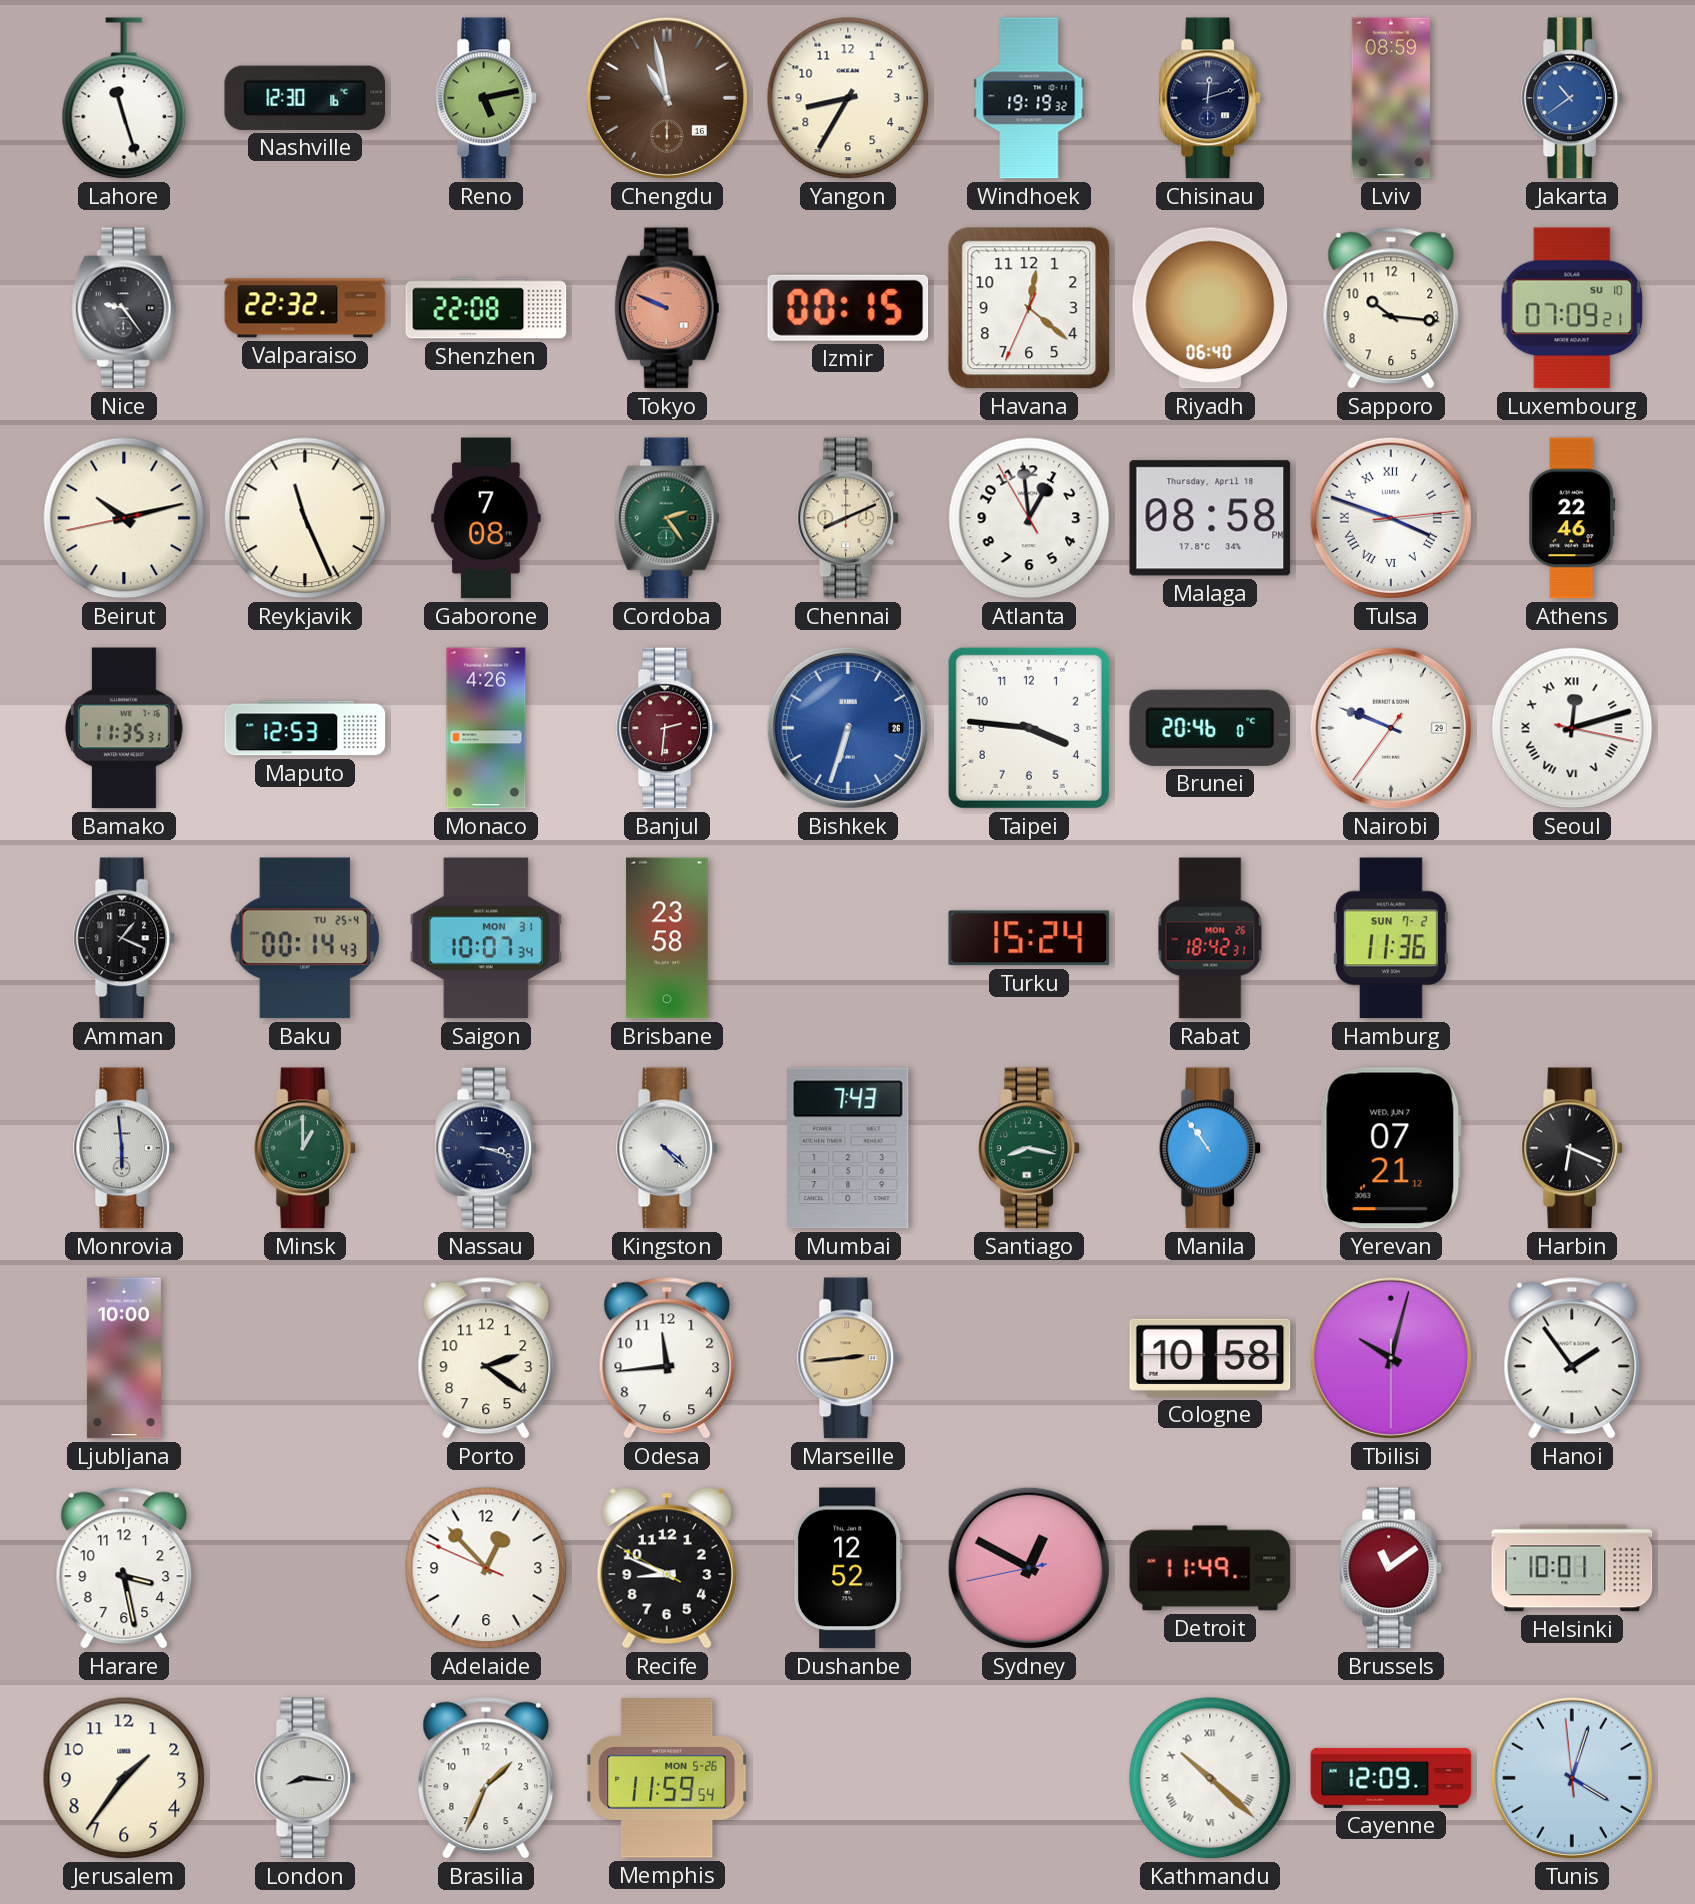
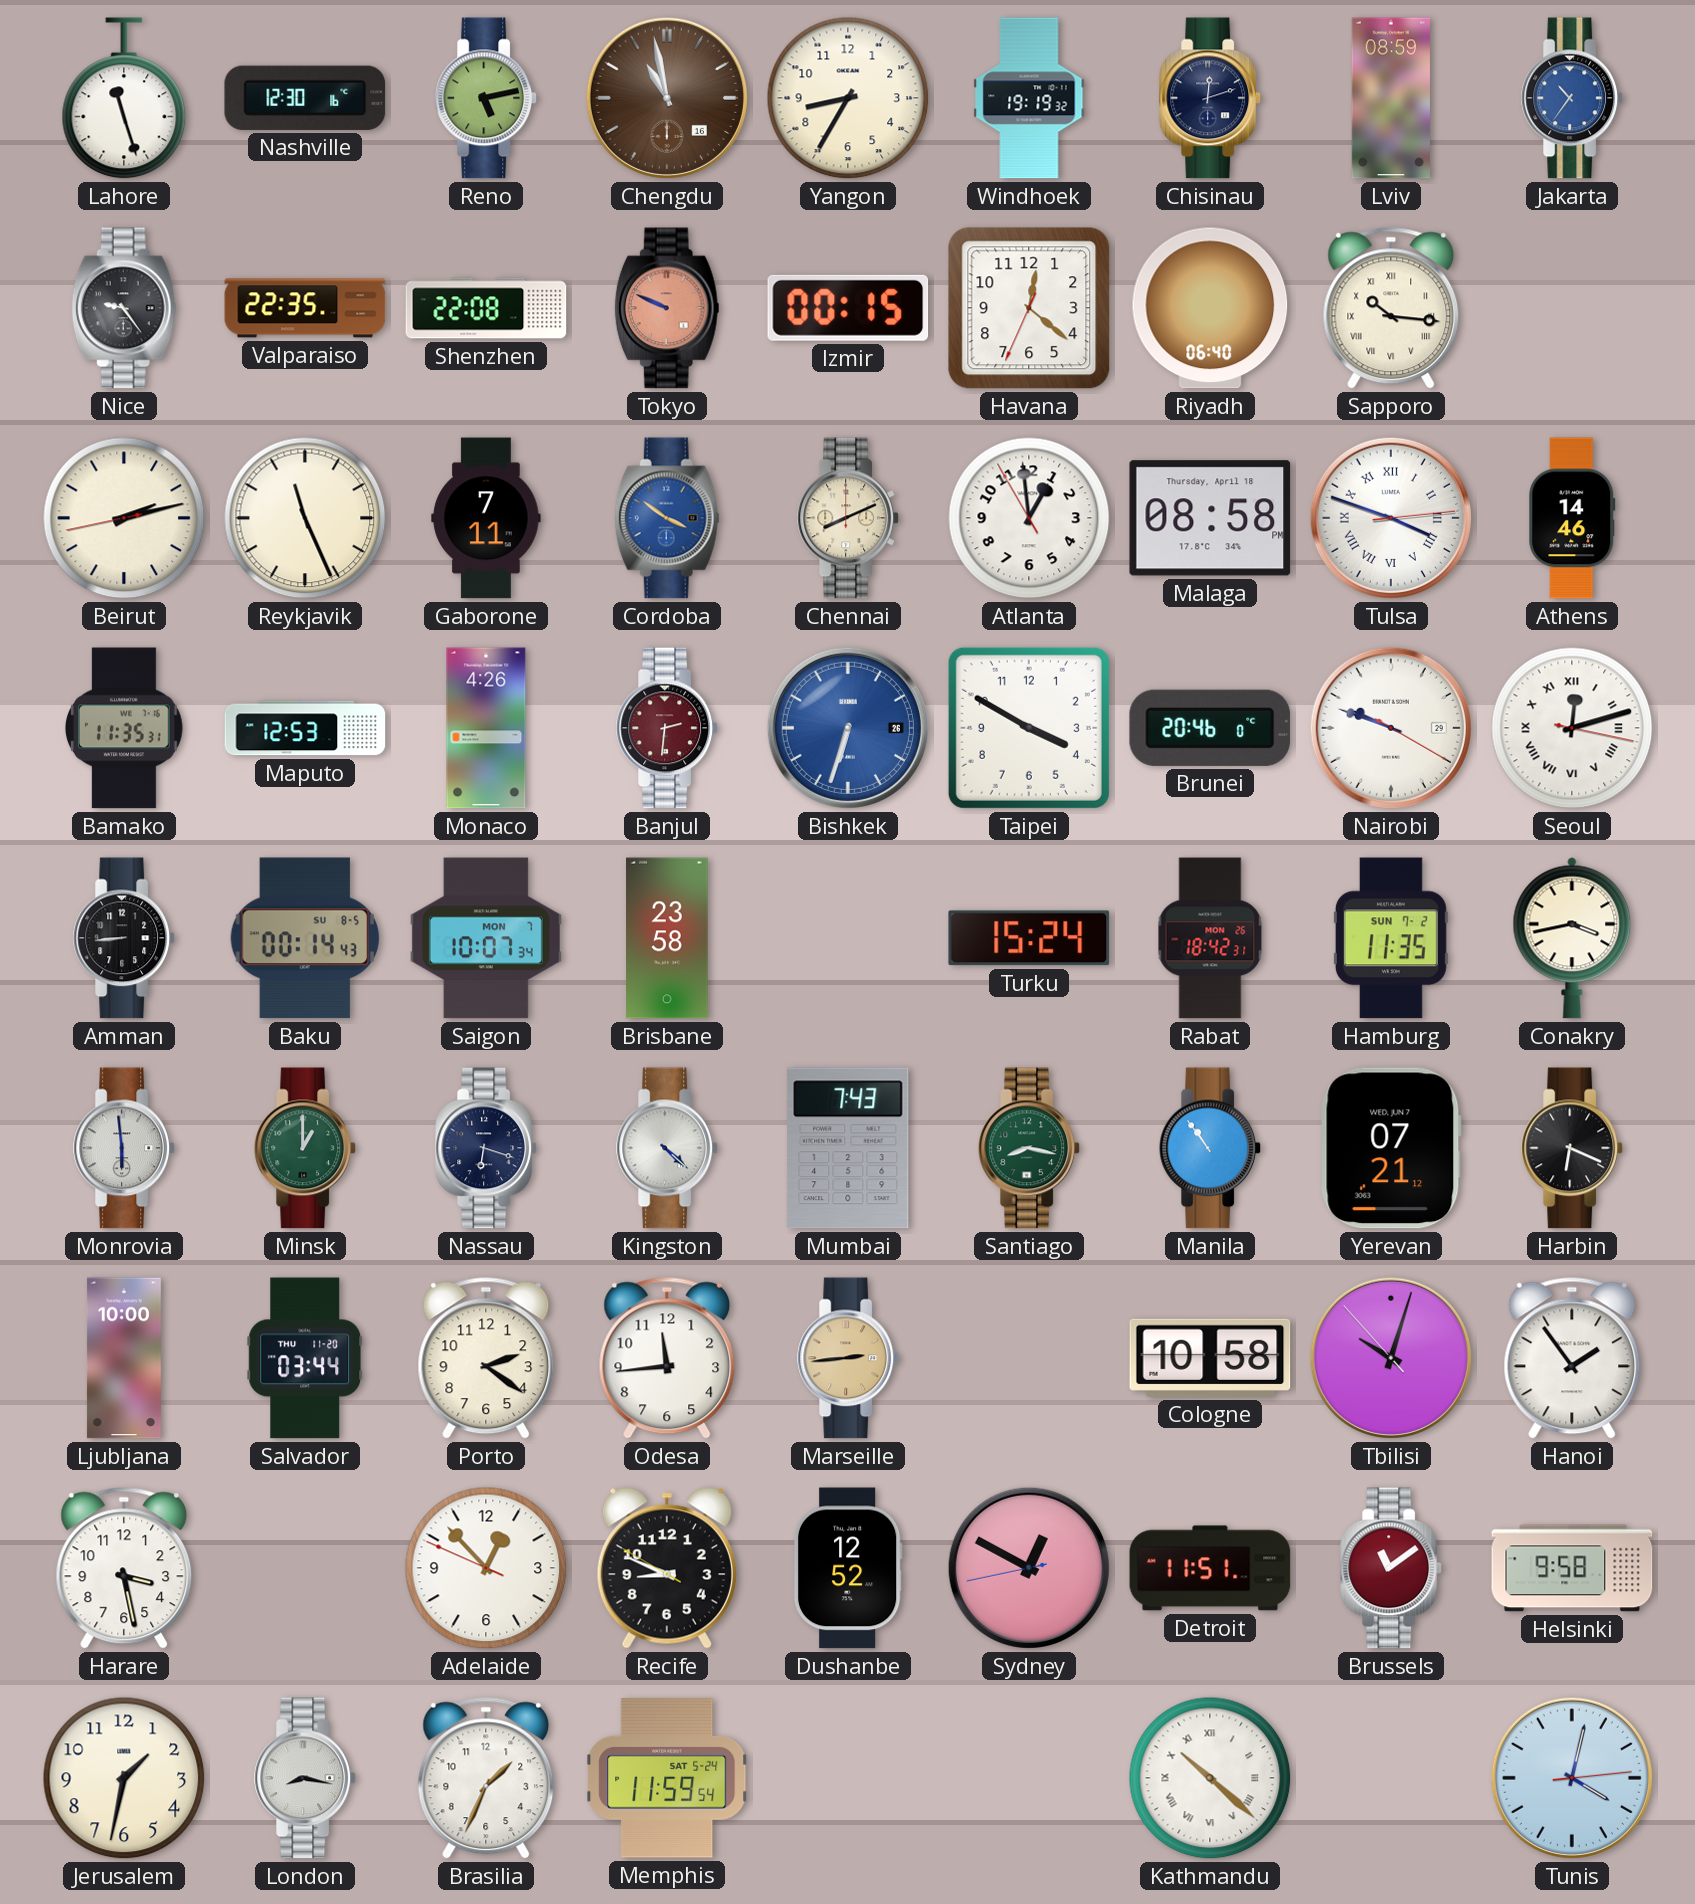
Jakarta: 10:39 -> 10:36 (1573, 98)
Valparaiso: 22:32 -> 22:35 (305, 308)
Sapporo numerals: Arabic -> Roman (1391, 308)
Luxembourg: 07:09 -> none (1572, 308)
Beirut: 10:12 -> 2:12 (124, 518)
Gaborone: 7:08 -> 7:11 (486, 518)
Cordoba: 2:24 -> 3:51 (667, 518)
Cordoba dial: green -> blue (667, 518)
Athens: 22:46 -> 14:46 (1572, 518)
Taipei: 3:46 -> 3:50 (1029, 728)
Nairobi: 9:48:36 -> 9:48:20 (1391, 728)
Amman: 1:19 -> 8:44 (125, 938)
Baku date: TU 25-4 -> SU 8-5 (304, 938)
Saigon date: MON 31 -> MON 7 (486, 938)
Hamburg: 11:36 -> 11:35 (1391, 938)
Conakry: none -> 3:43 (1572, 938)
Nassau: 3:18 -> 6:18 (487, 1148)
Salvador: none -> 03:44 (305, 1358)
Tbilisi: 10:02:30 -> 10:02:53 (1391, 1358)
Detroit: 11:49 -> 11:51 (1210, 1568)
Helsinki: 10:01 -> 9:58 (1572, 1568)
Jerusalem: 1:36 -> 1:32 (124, 1778)
London: 8:16 -> 8:17 (306, 1778)
Memphis date: MON 5-26 -> SAT 5-24 (667, 1778)
Cayenne: 12:09 -> none (1391, 1778)
Tunis: 4:02:59 -> 4:02:14 (1572, 1778)
